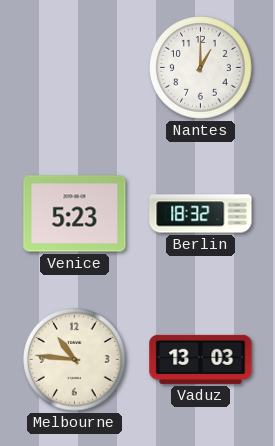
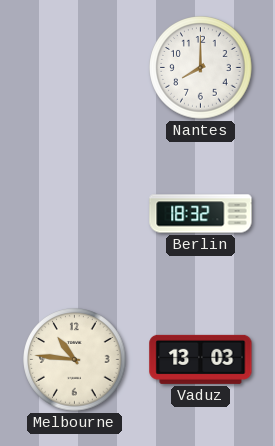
Nantes: 1:00 -> 8:00 (201, 68)
Venice: 5:23 -> none (75, 214)
